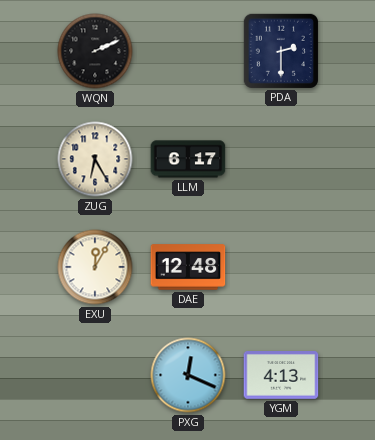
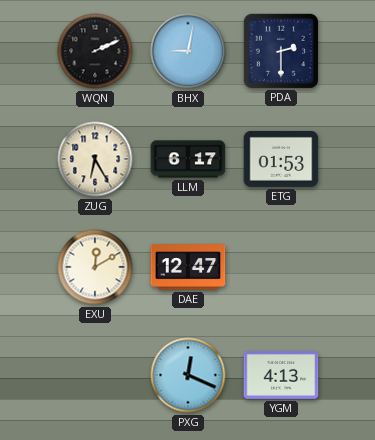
BHX: none -> 9:02 (188, 51)
ETG: none -> 01:53 (281, 159)
EXU: 12:05 -> 12:10 (95, 267)
DAE: 12:48 -> 12:47 (188, 267)
